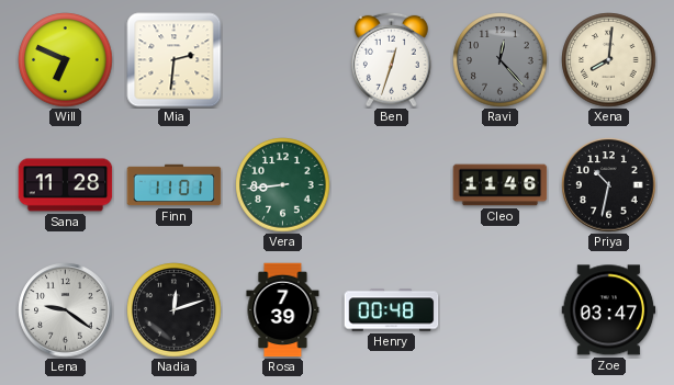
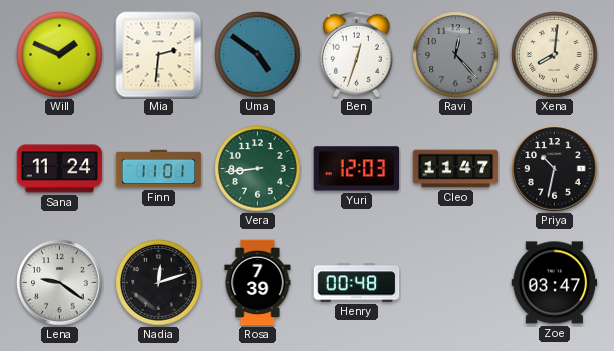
Will: 6:49 -> 1:49 (60, 55)
Uma: none -> 4:51 (258, 55)
Sana: 11:28 -> 11:24 (60, 169)
Yuri: none -> 12:03 (357, 169)
Cleo: 11:46 -> 11:47 (456, 169)
